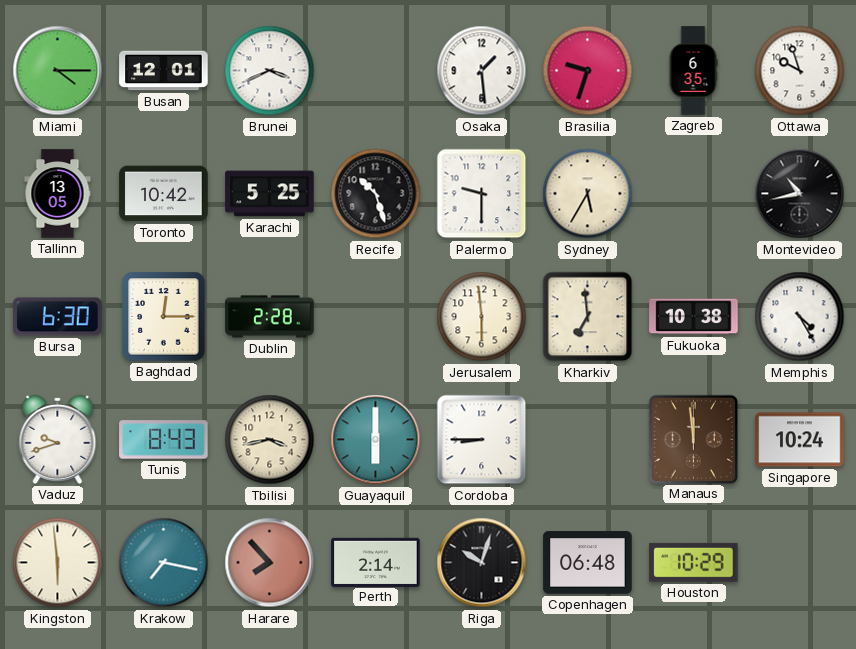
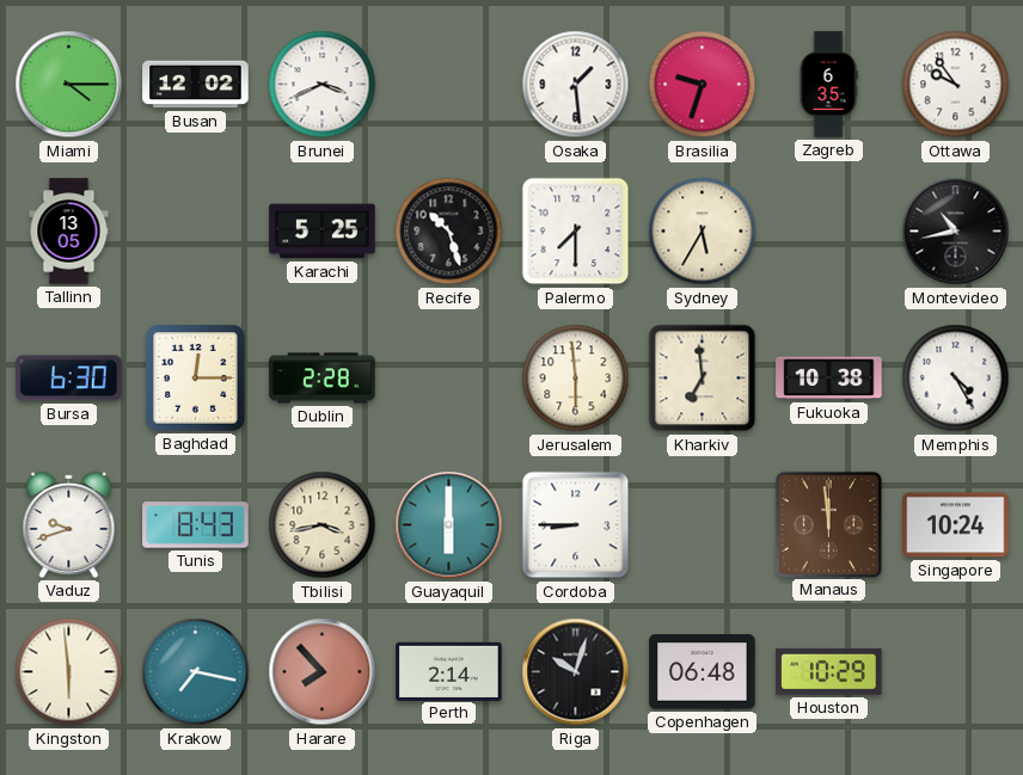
Busan: 12:01 -> 12:02 (196, 85)
Ottawa: 9:57 -> 9:54 (956, 85)
Toronto: 10:42 -> none (164, 194)
Palermo: 9:30 -> 7:30 (576, 232)
